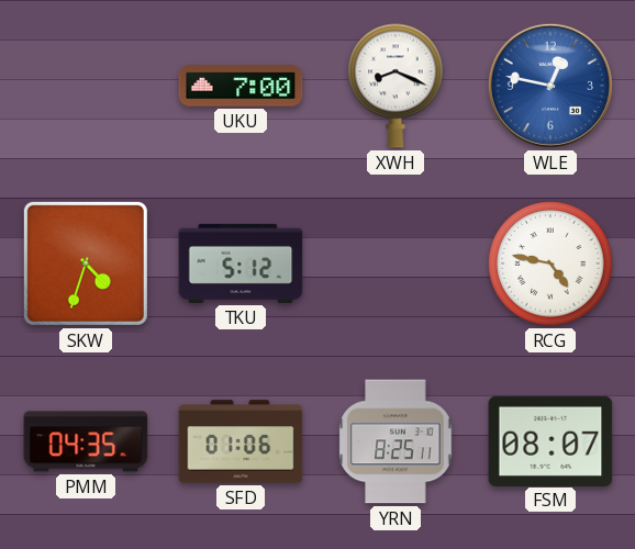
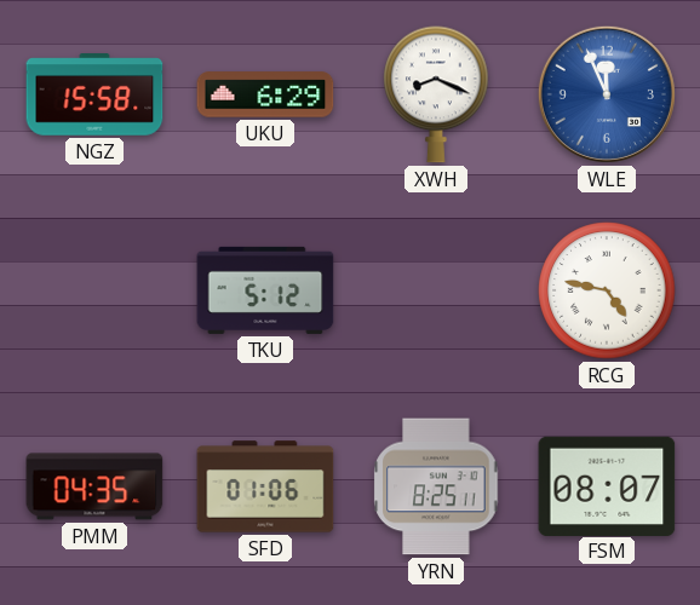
NGZ: none -> 15:58 (94, 94)
UKU: 7:00 -> 6:29 (265, 94)
WLE: 12:47 -> 11:56 (607, 94)
SKW: 4:33 -> none (86, 264)
